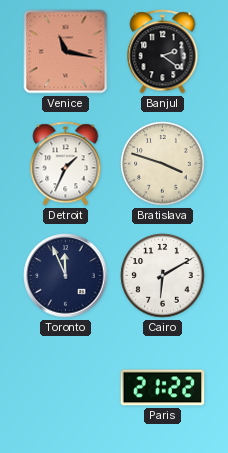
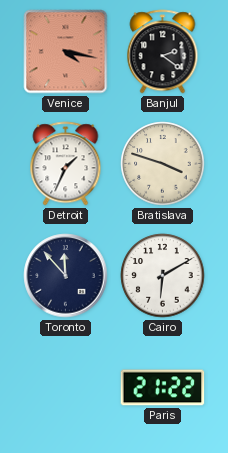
Venice: 11:17 -> 4:17 (66, 52)
Toronto: 11:56 -> 11:53 (66, 276)
